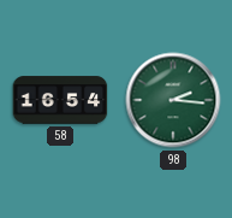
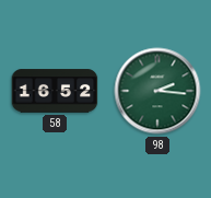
58: 16:54 -> 16:52 (55, 91)
